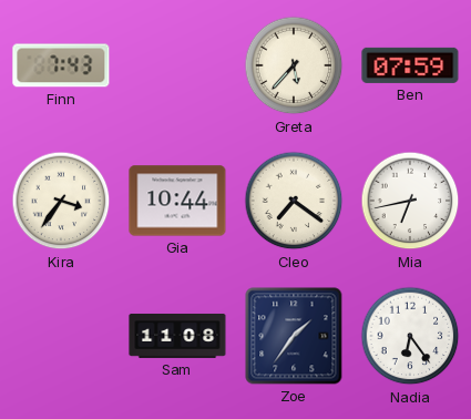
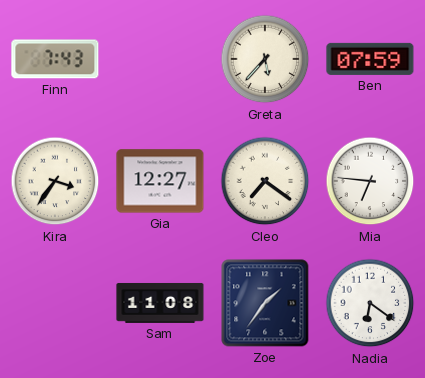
Gia: 10:44 -> 12:27 (160, 181)
Mia: 6:43 -> 6:46 (370, 181)
Nadia: 6:24 -> 6:21 (370, 303)
